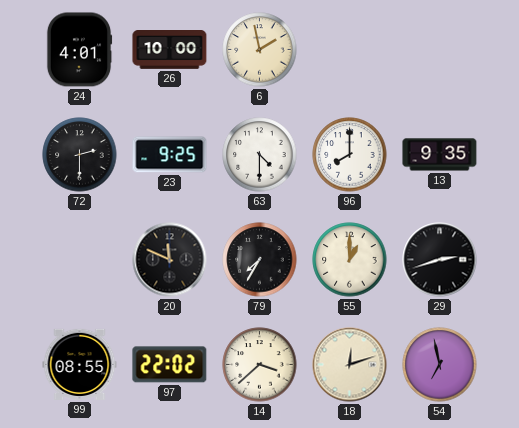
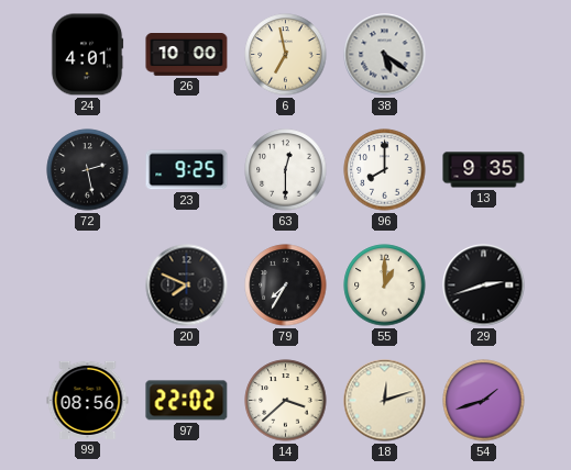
6: 1:58 -> 6:58 (286, 55)
38: none -> 5:21 (385, 55)
72: 2:30 -> 2:28 (88, 170)
63: 4:30 -> 12:30 (286, 170)
20: 11:49 -> 7:49 (187, 286)
99: 08:55 -> 08:56 (88, 400)
54: 6:58 -> 1:42 (484, 401)
